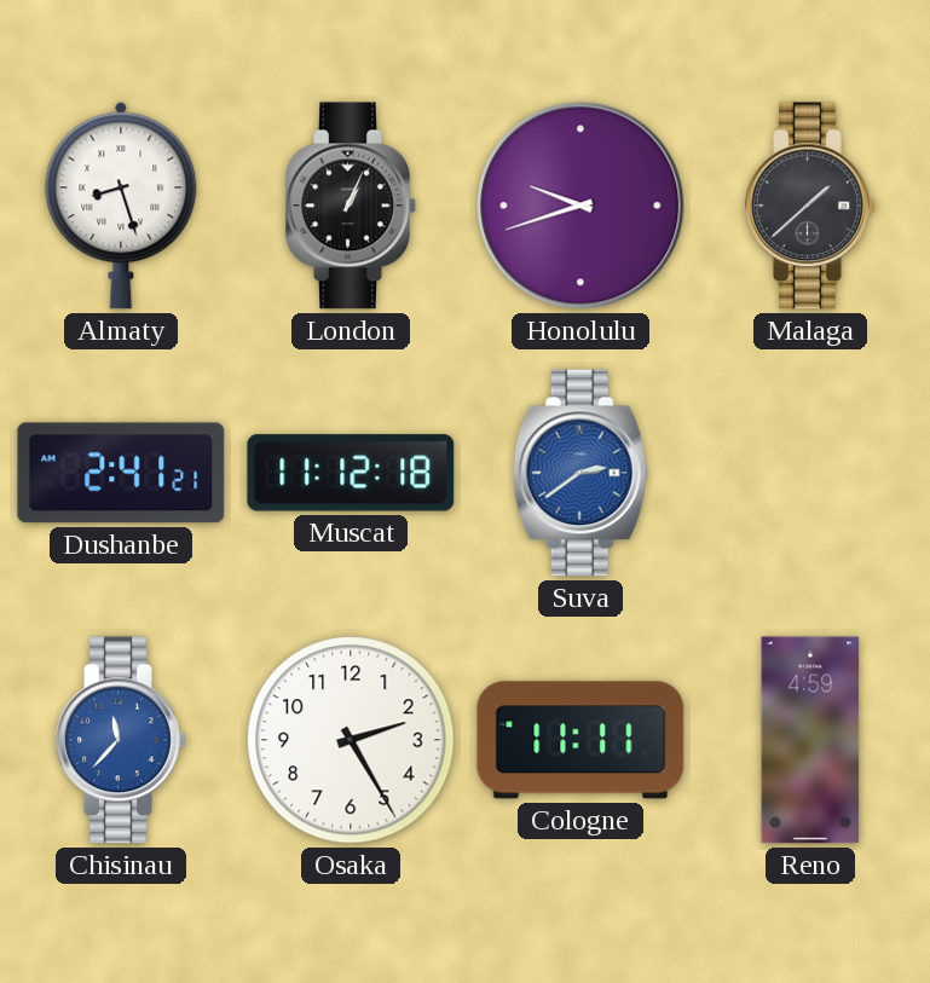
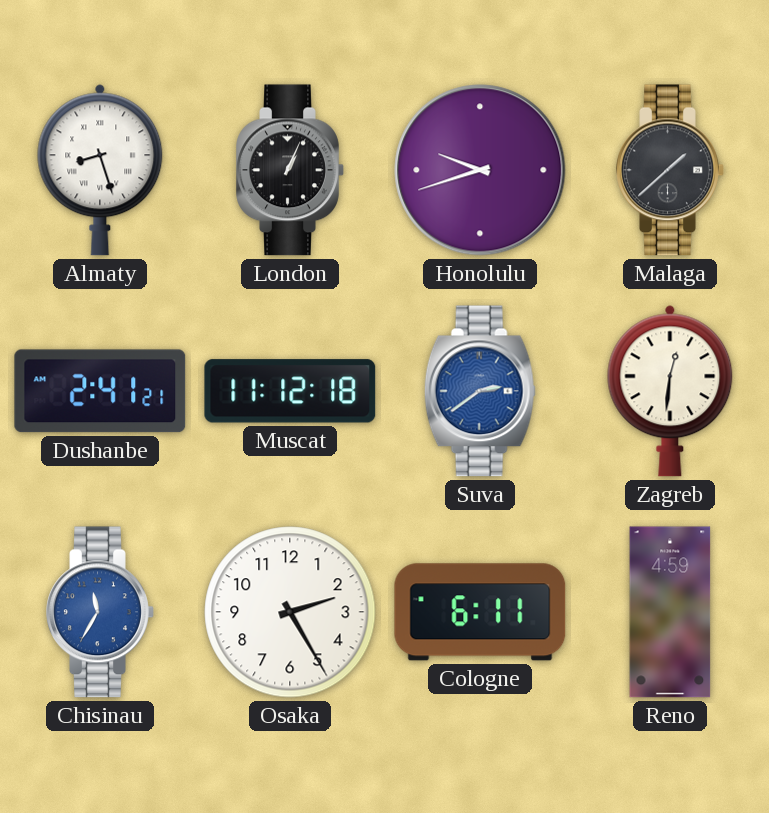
Zagreb: none -> 12:31 (670, 391)
Chisinau: 11:37 -> 11:35 (100, 612)
Cologne: 11:11 -> 6:11 (480, 612)
